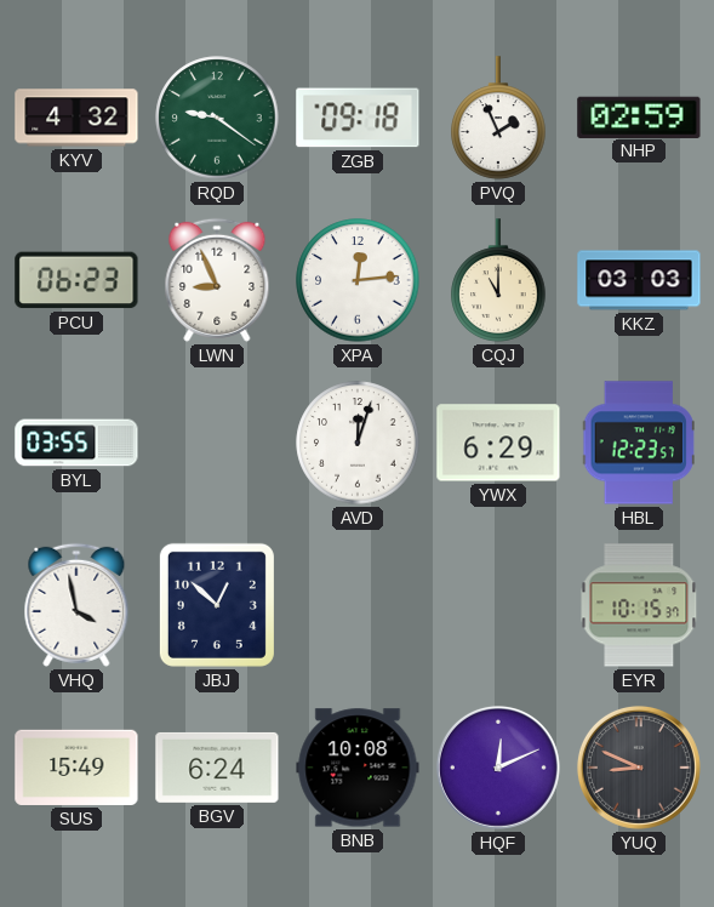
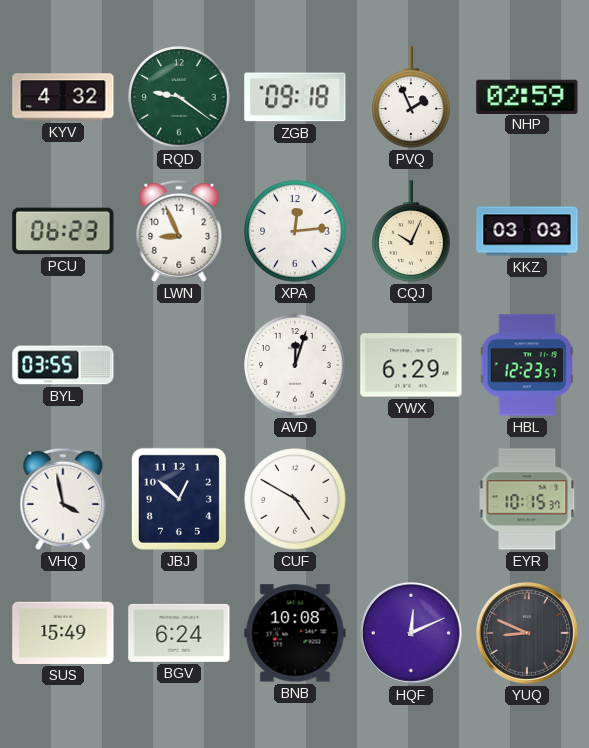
CQJ: 11:00 -> 10:04 (411, 231)
CUF: none -> 4:50 (295, 499)
